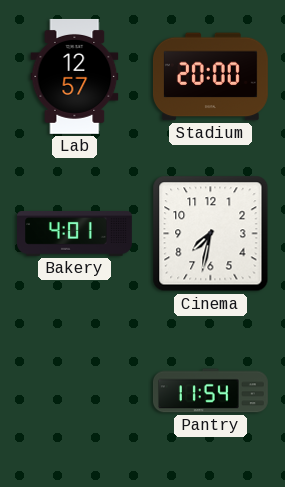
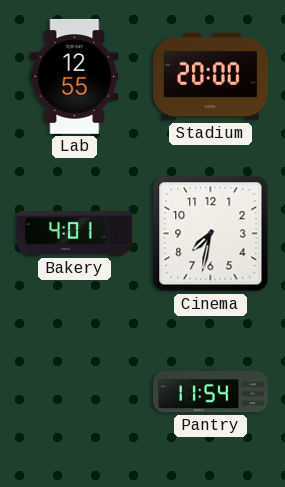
Lab: 12:57 -> 12:55 (75, 76)
